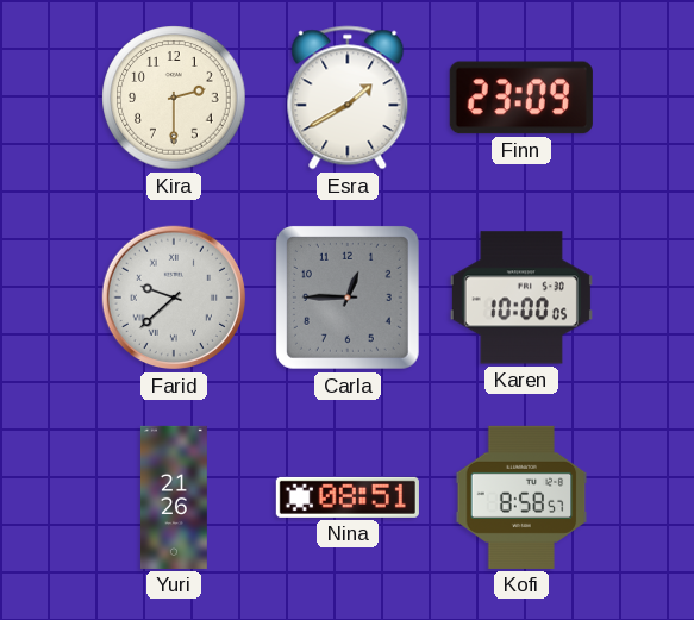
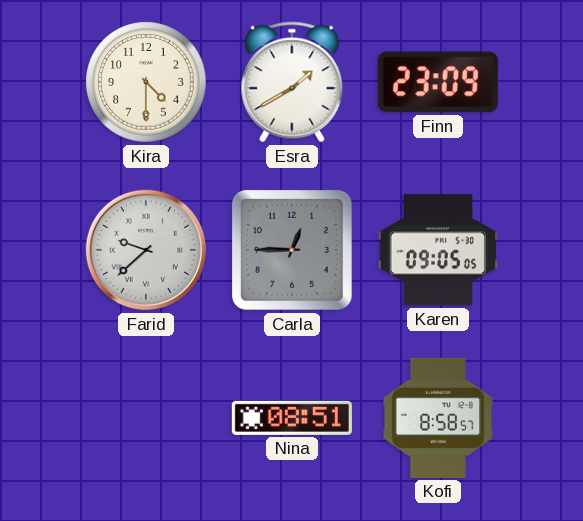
Kira: 2:30 -> 4:30 (146, 82)
Karen: 10:00 -> 09:05 (438, 250)
Yuri: 21:26 -> none (174, 497)
